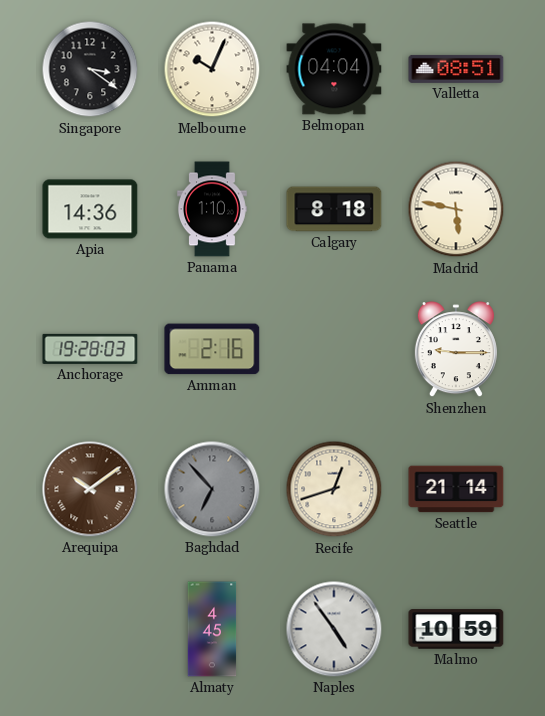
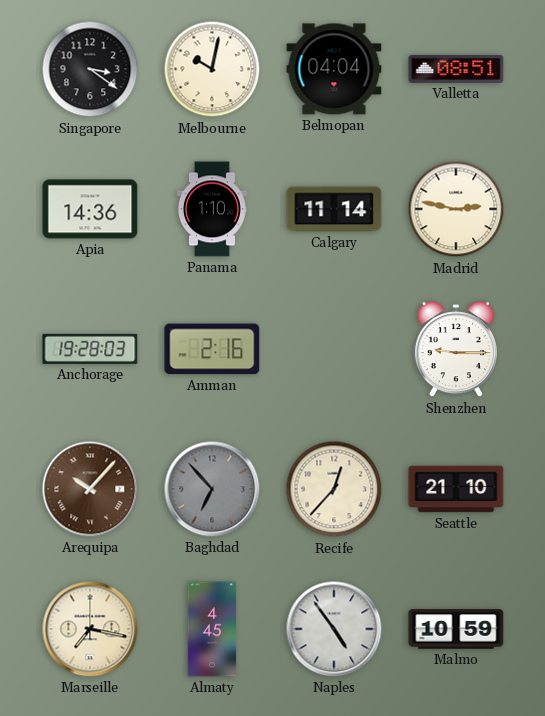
Melbourne: 10:04 -> 10:02 (212, 69)
Calgary: 8:18 -> 11:14 (334, 209)
Madrid: 5:47 -> 2:47 (456, 209)
Arequipa: 10:09 -> 10:07 (90, 489)
Recife: 12:42 -> 12:37 (334, 489)
Seattle: 21:14 -> 21:10 (456, 489)
Marseille: none -> 7:17 (90, 629)
